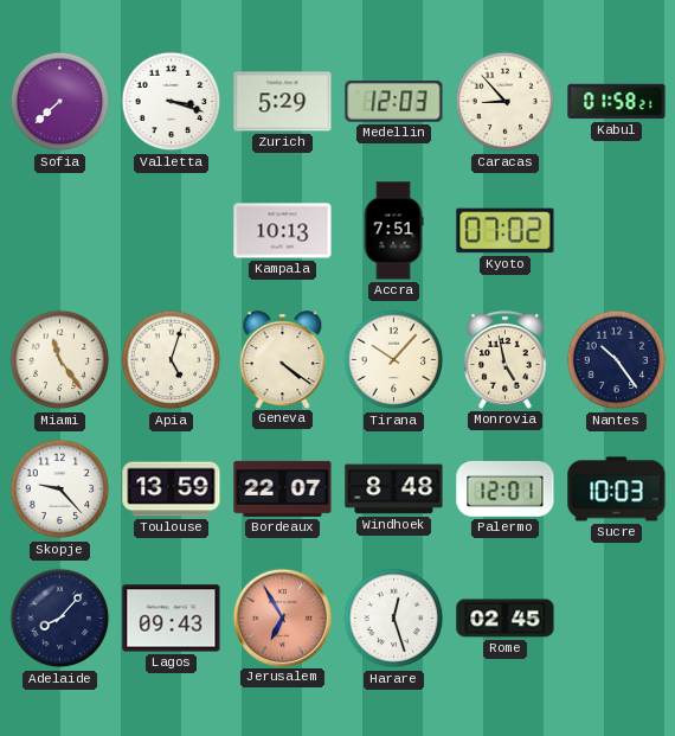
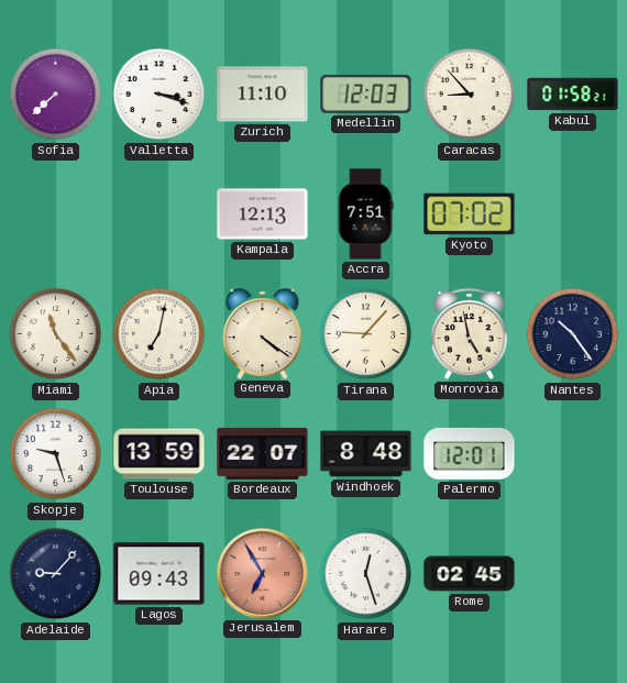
Zurich: 5:29 -> 11:10 (263, 95)
Kampala: 10:13 -> 12:13 (263, 214)
Apia: 5:03 -> 7:02 (159, 334)
Tirana: 10:07 -> 9:07 (366, 334)
Skopje: 9:23 -> 9:27 (56, 454)
Sucre: 10:03 -> none (617, 489)
Adelaide: 8:07 -> 9:07 (56, 574)
